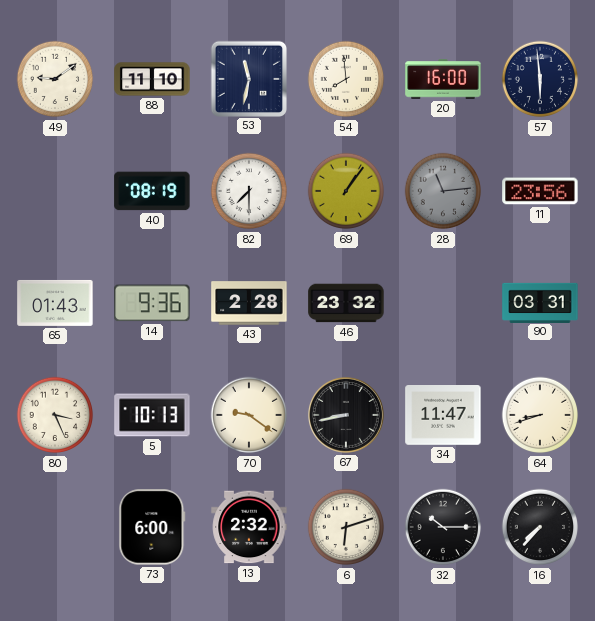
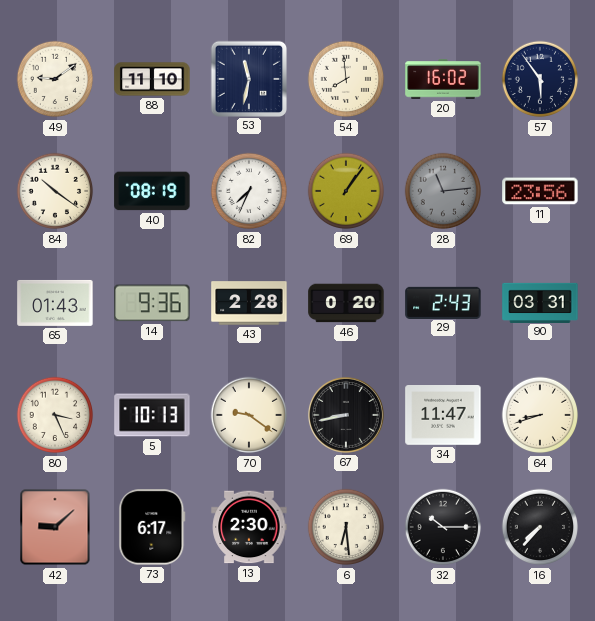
20: 16:00 -> 16:02 (443, 79)
57: 5:59 -> 5:54 (540, 79)
84: none -> 10:21 (55, 191)
82: 7:30 -> 7:34 (249, 191)
46: 23:32 -> 0:20 (346, 303)
29: none -> 2:43 (443, 302)
42: none -> 9:08 (55, 527)
73: 6:00 -> 6:17 (152, 527)
13: 2:32 -> 2:30 (249, 527)
6: 6:12 -> 6:29 (346, 527)
